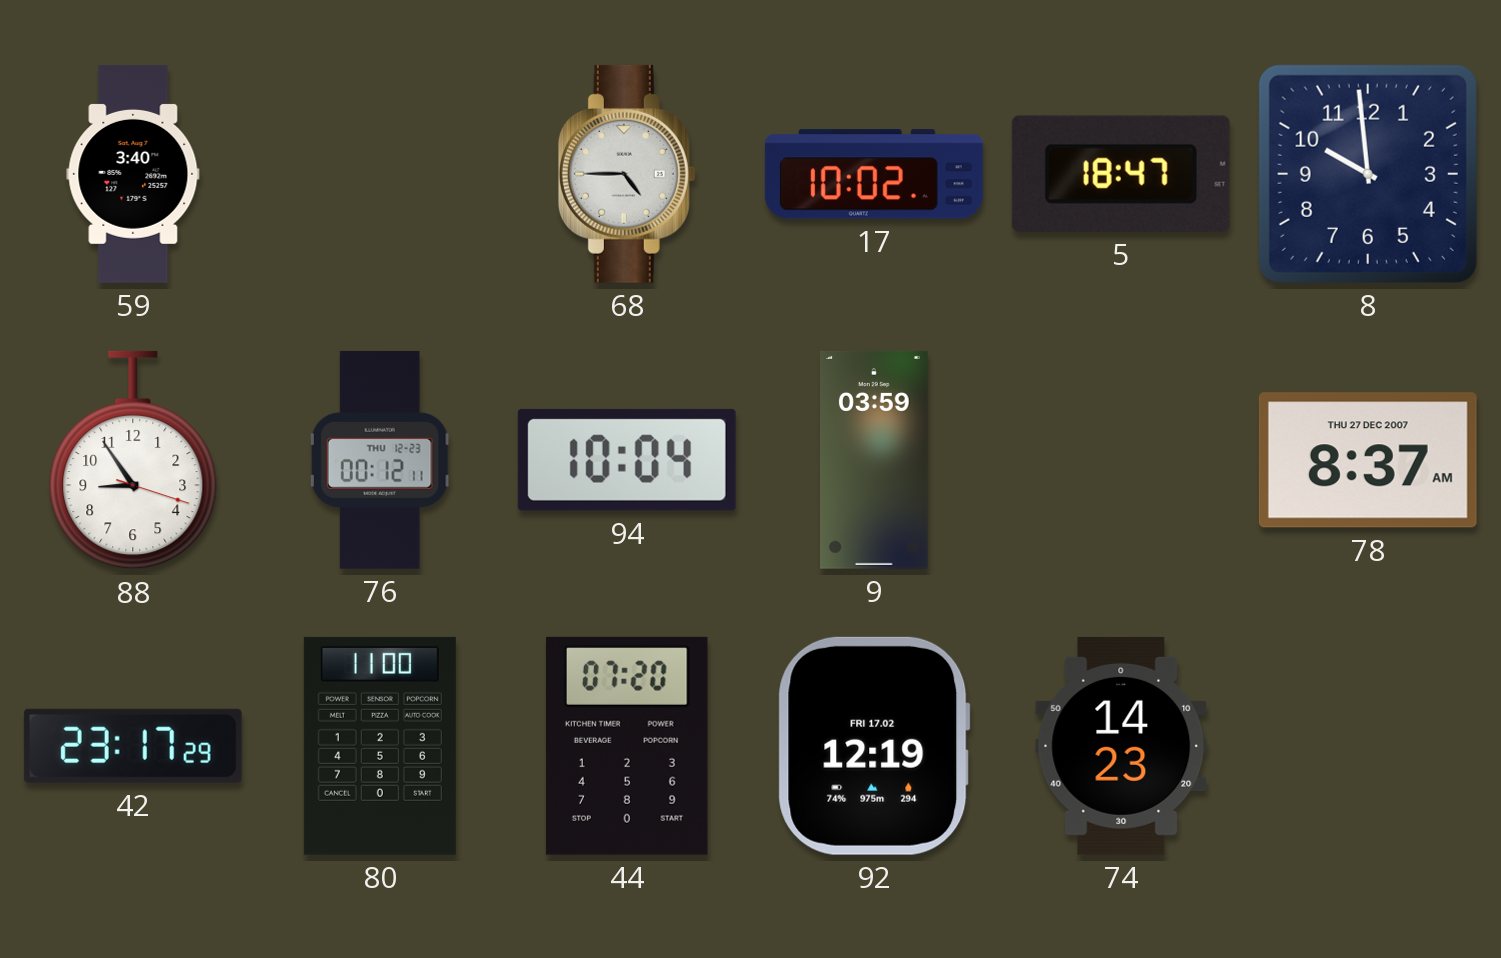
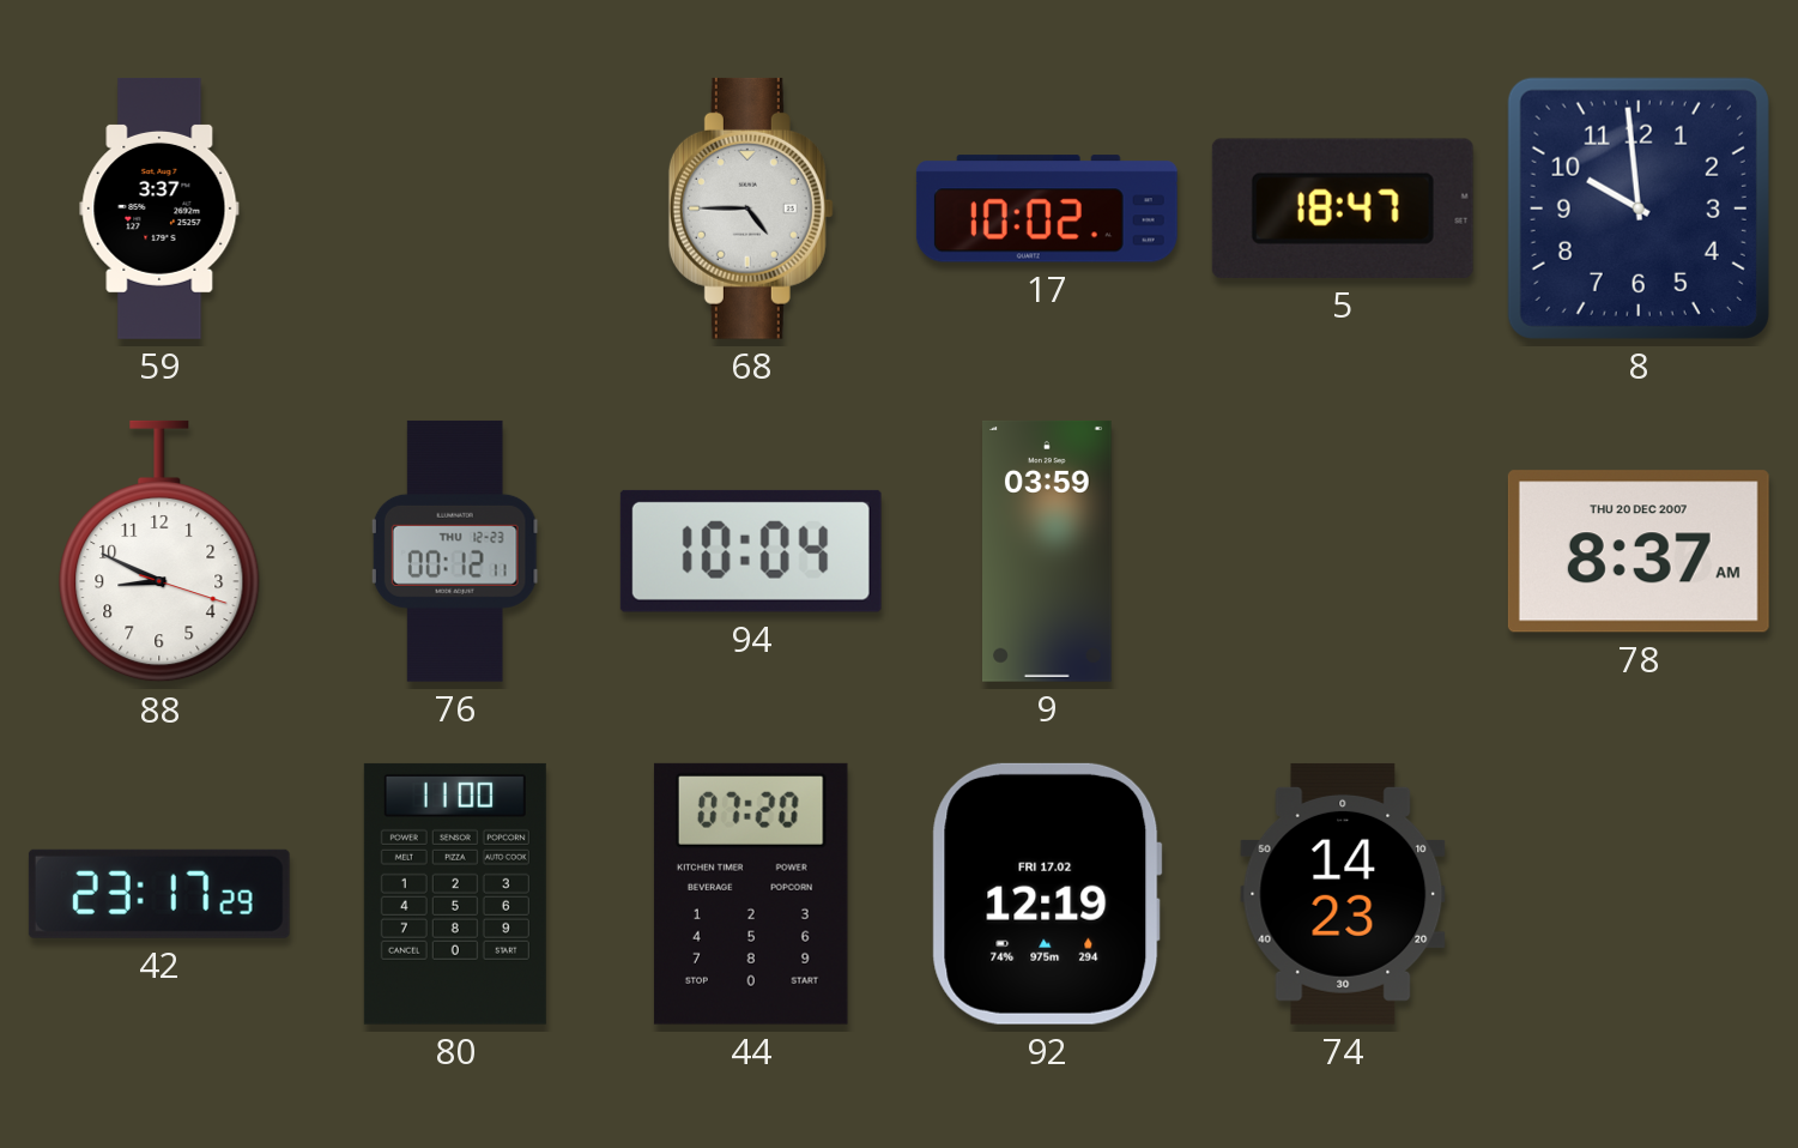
59: 3:40 -> 3:37 (159, 209)
88: 8:54 -> 8:49 (159, 551)
78 date: THU 27 DEC 2007 -> THU 20 DEC 2007 (1639, 551)
